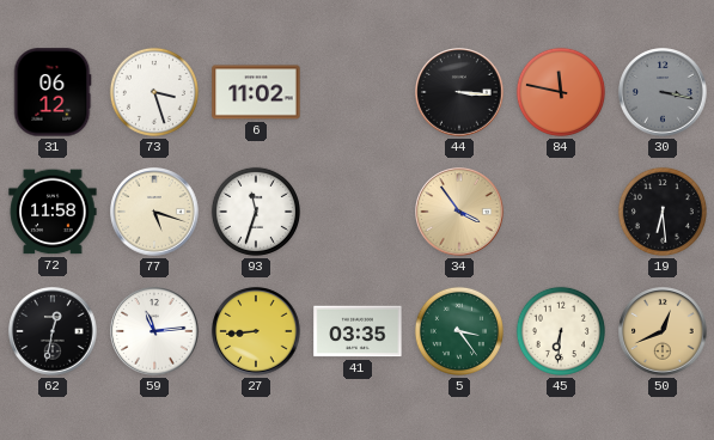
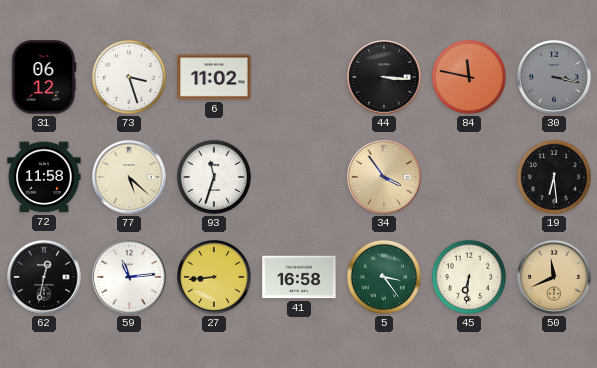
77: 5:18 -> 5:22 (129, 177)
41: 03:35 -> 16:58 (299, 277)
50: 12:41 -> 11:41 (554, 277)
